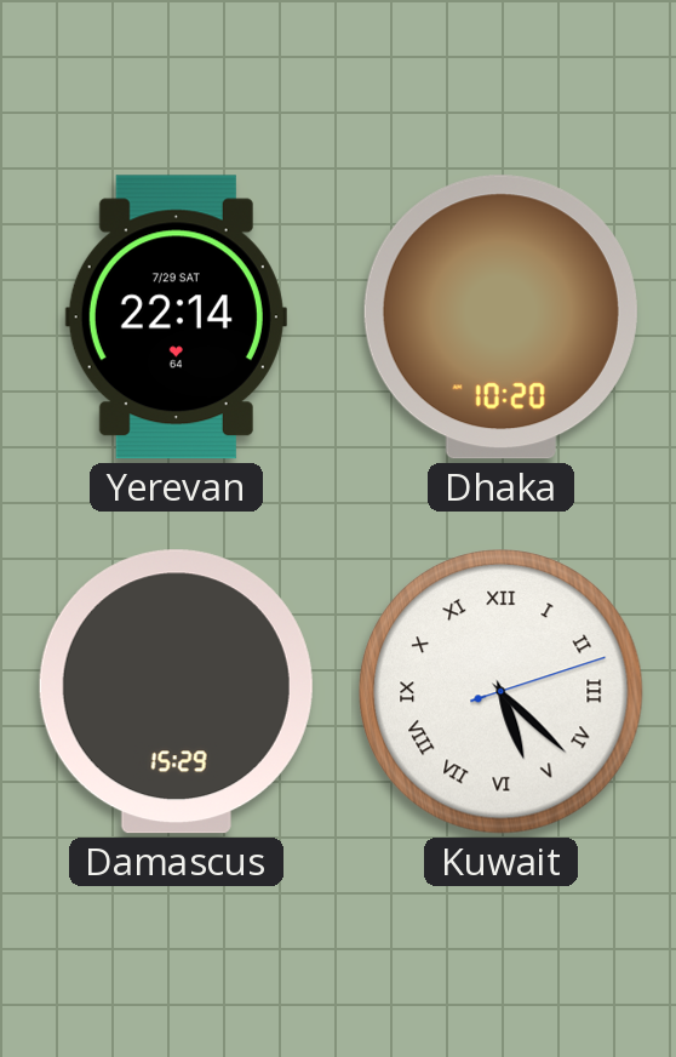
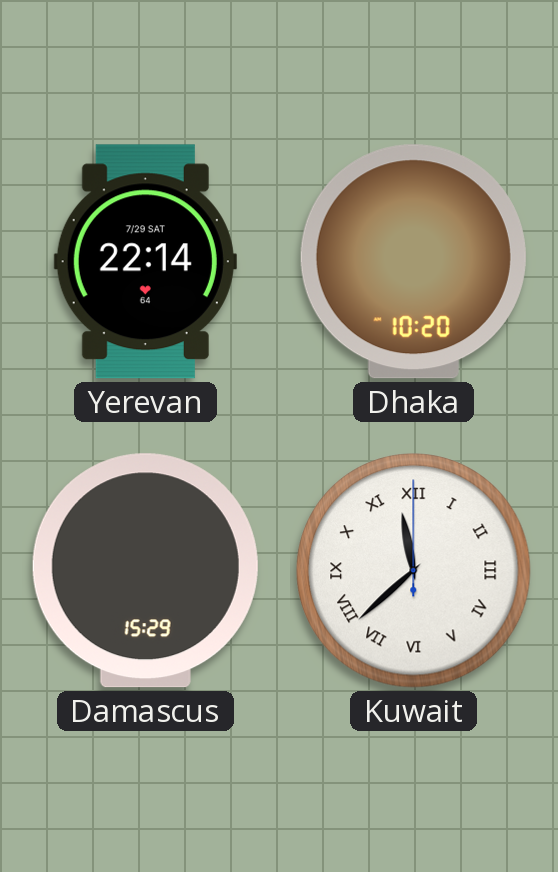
Kuwait: 5:22 -> 11:38 (414, 571)
